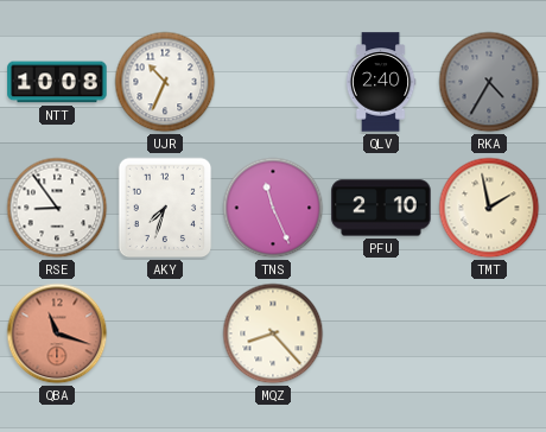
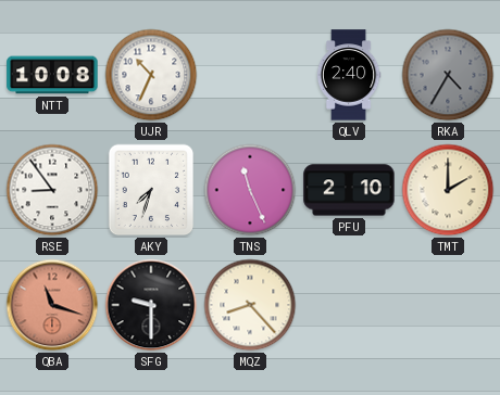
TMT: 1:58 -> 2:00 (448, 190)
SFG: none -> 9:30 (151, 305)
